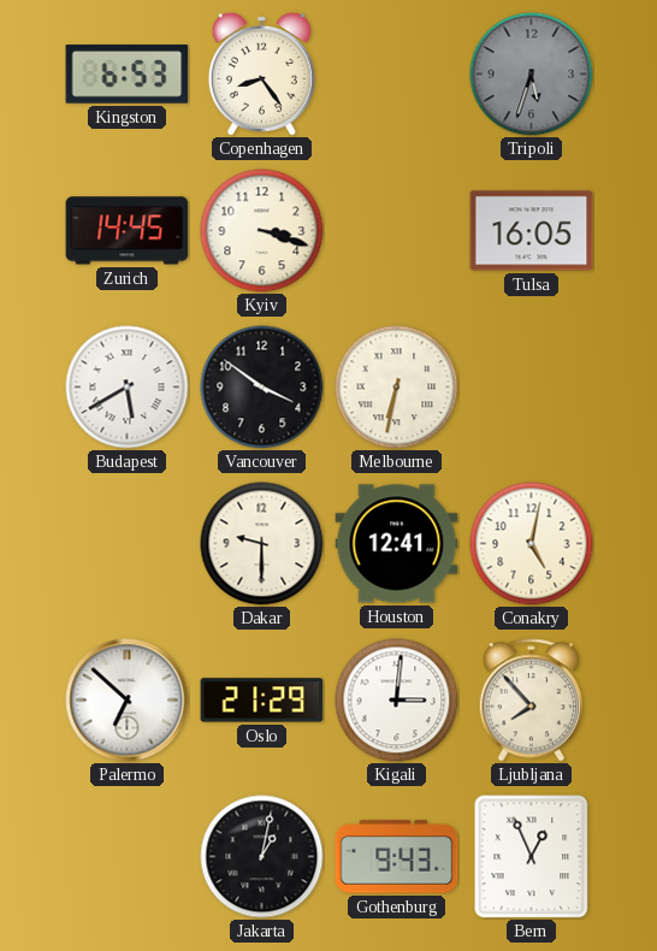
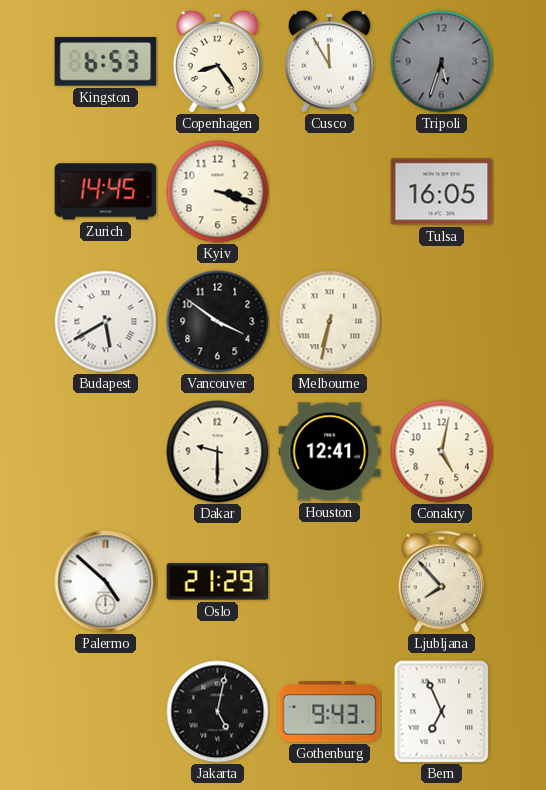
Cusco: none -> 11:55 (329, 61)
Palermo: 6:52 -> 4:52 (106, 582)
Kigali: 3:01 -> none (397, 701)
Jakarta: 1:02 -> 5:02 (218, 712)
Bern: 12:56 -> 6:56 (442, 712)
